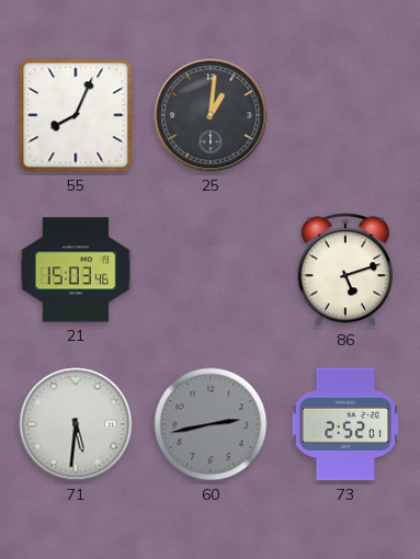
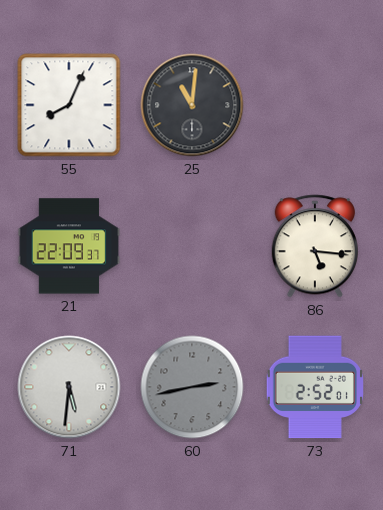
25: 1:01 -> 11:01 (192, 105)
21: 15:03 -> 22:09 (69, 246)
86: 5:12 -> 5:16 (314, 246)
